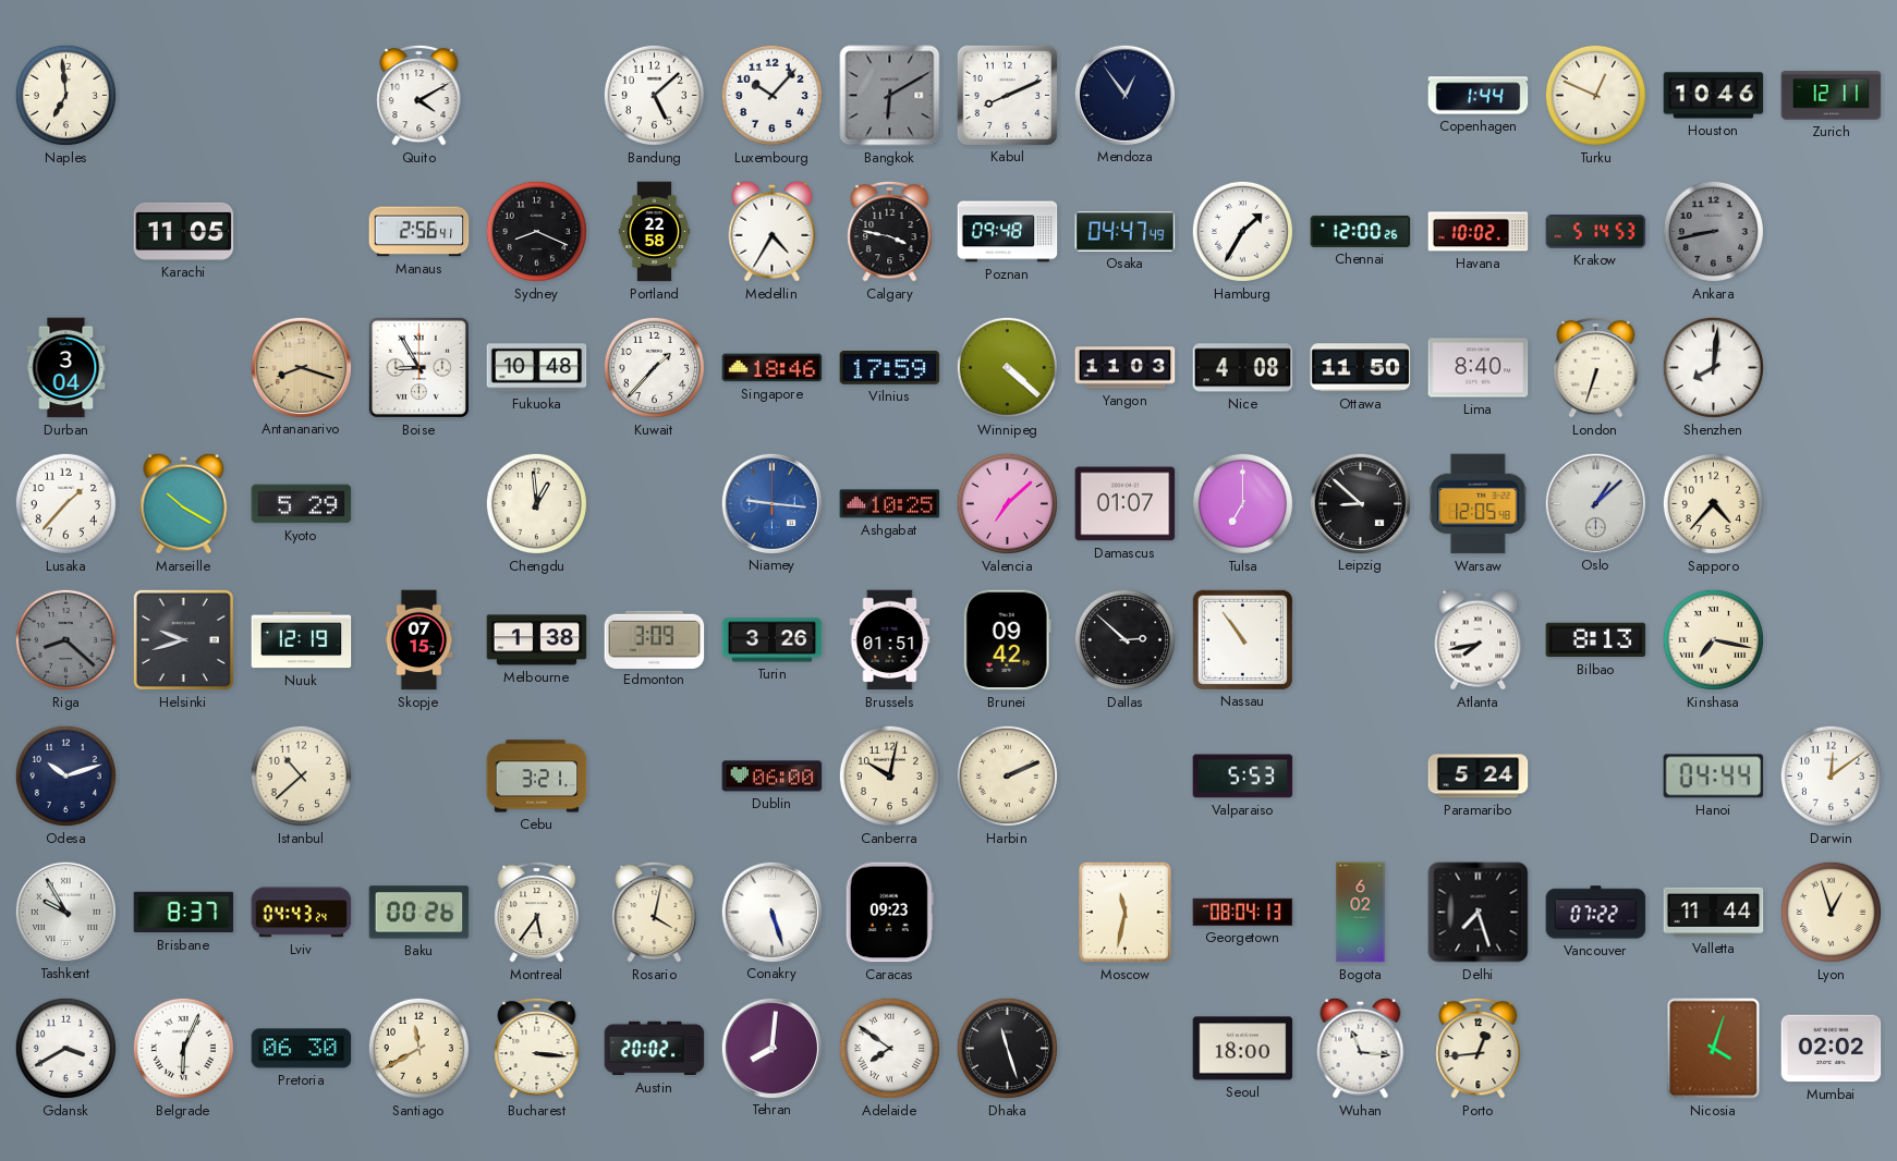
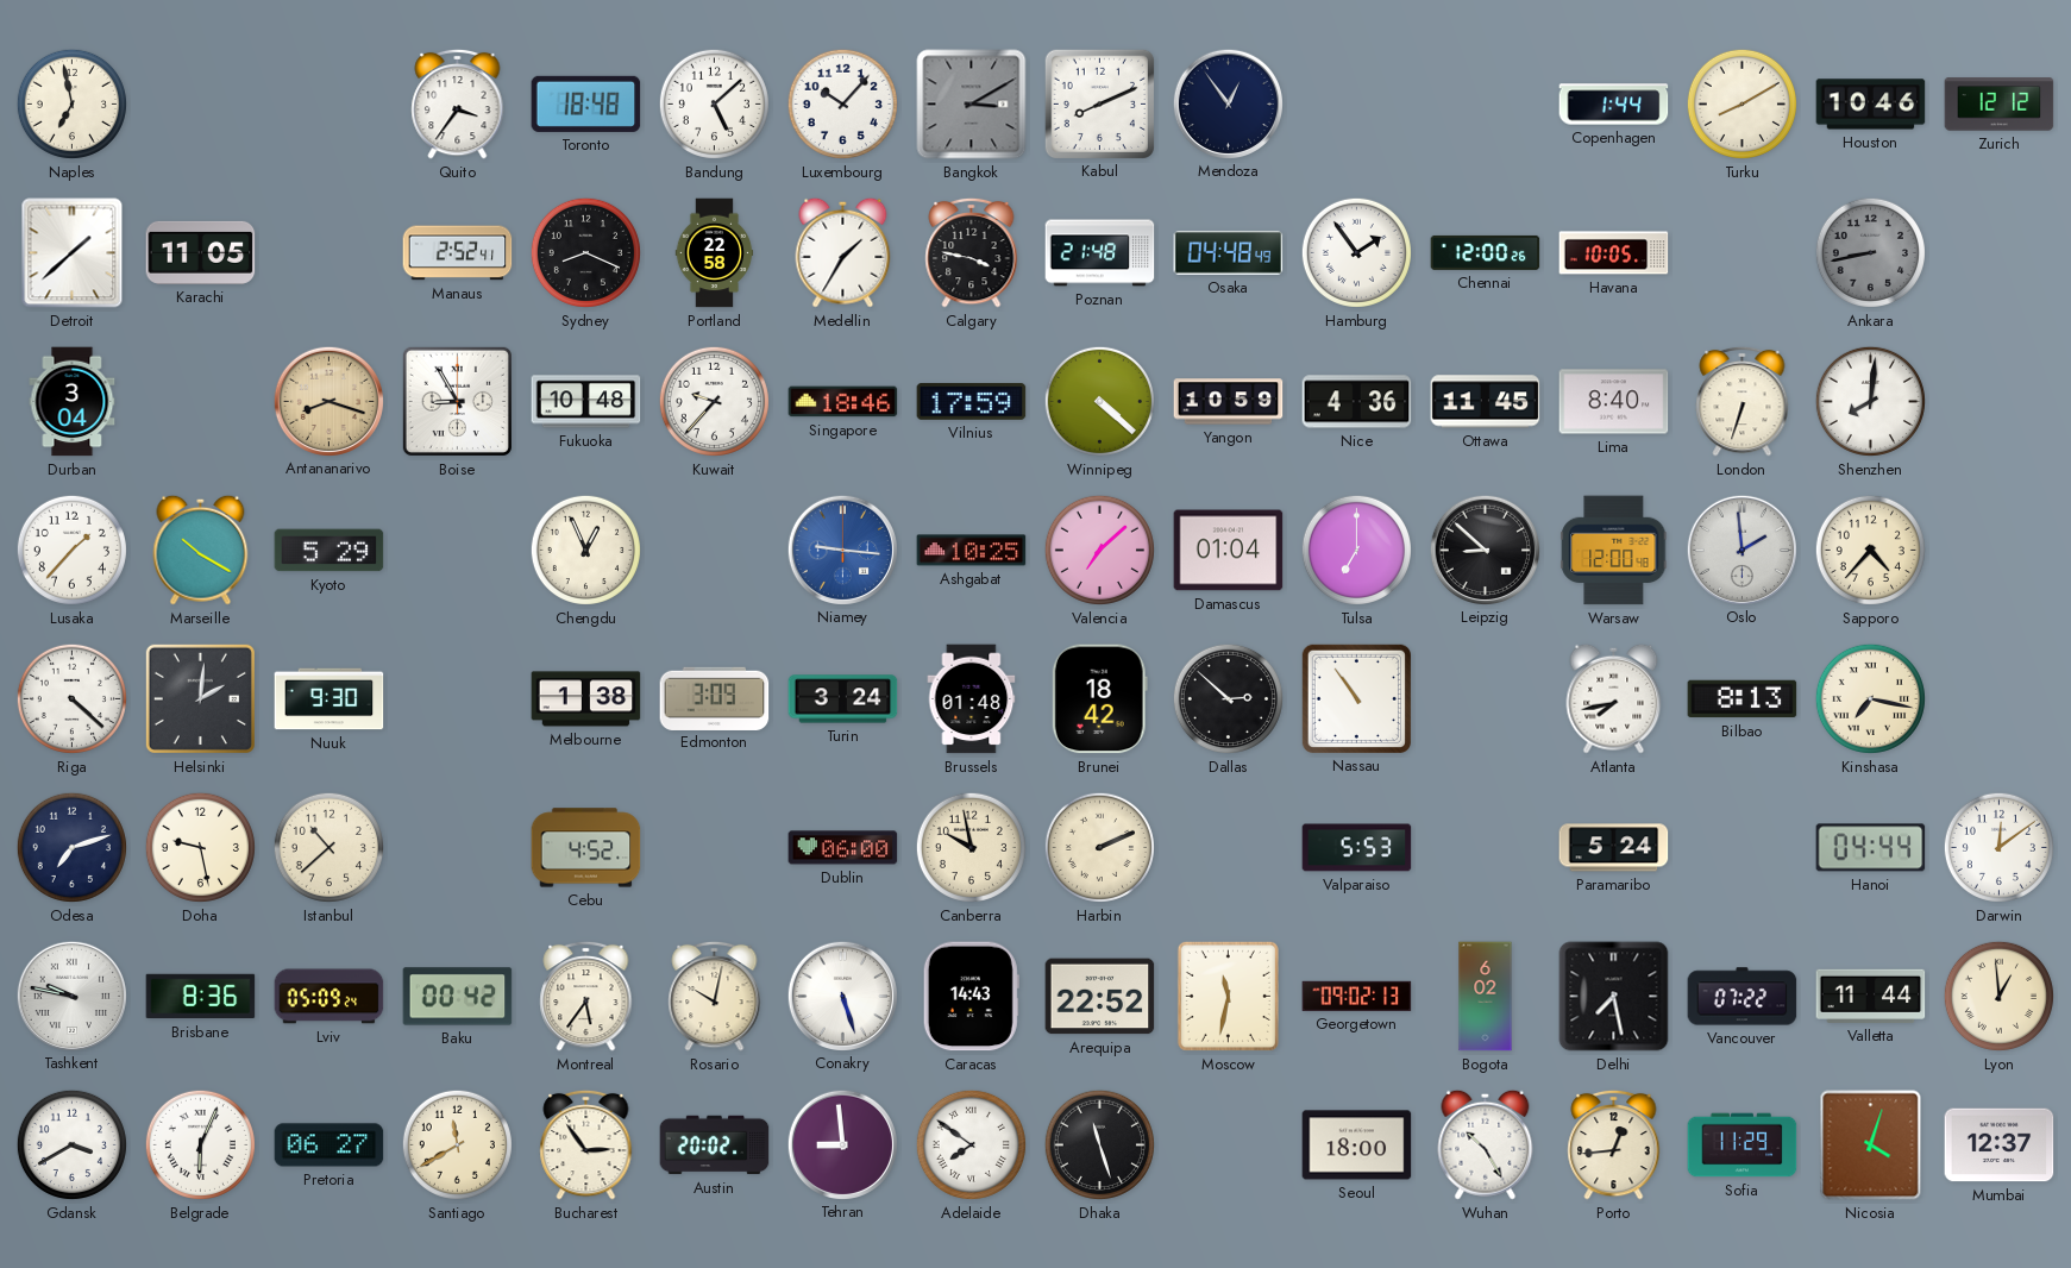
Naples: 6:59 -> 6:58 (71, 103)
Quito: 4:10 -> 3:36 (458, 103)
Toronto: none -> 18:48 (586, 103)
Bangkok: 6:10 -> 3:10 (972, 105)
Turku: 12:49 -> 8:10 (1741, 103)
Zurich: 12:11 -> 12:12 (2000, 105)
Detroit: none -> 1:38 (73, 253)
Manaus: 2:56 -> 2:52 (458, 253)
Medellin: 4:35 -> 1:35 (843, 252)
Poznan: 09:48 -> 21:48 (1100, 253)
Osaka: 04:47 -> 04:48 (1229, 252)
Hamburg: 1:35 -> 1:54 (1356, 252)
Havana: 10:02 -> 10:05 (1614, 253)
Krakow: 5:14 -> none (1596, 232)
Kuwait: 1:37 -> 9:37 (714, 401)
Yangon: 11:03 -> 10:59 (1229, 402)
Nice: 4:08 -> 4:36 (1357, 402)
Ottawa: 11:50 -> 11:45 (1486, 402)
Chengdu: 12:59 -> 12:56 (585, 550)
Damascus: 01:07 -> 01:04 (1229, 551)
Warsaw: 12:05 -> 12:00 (1614, 551)
Oslo: 1:08 -> 1:59 (1741, 550)
Riga: 8:22 -> 4:22 (71, 698)
Riga dial: grey -> white (71, 698)
Helsinki: 9:42 -> 2:01 (200, 698)
Nuuk: 12:19 -> 9:30 (330, 699)
Skopje: 07:15 -> none (419, 640)
Turin: 3:26 -> 3:24 (843, 699)
Brussels: 01:51 -> 01:48 (972, 699)
Brunei: 09:42 -> 18:42 (1099, 699)
Odesa: 10:12 -> 7:12 (71, 847)
Doha: none -> 9:28 (200, 847)
Cebu: 3:21 -> 4:52 (586, 848)
Canberra: 10:02 -> 9:58 (971, 847)
Tashkent: 9:55 -> 9:47 (71, 996)
Brisbane: 8:37 -> 8:36 (201, 997)
Lviv: 04:43 -> 05:09 (330, 997)
Baku: 00:26 -> 00:42 (458, 997)
Rosario: 4:02 -> 10:02 (715, 996)
Caracas: 09:23 -> 14:43 (971, 997)
Arequipa: none -> 22:52 (1100, 997)
Georgetown: 08:04 -> 09:02 (1357, 996)
Delhi: 7:27 -> 7:28 (1614, 997)
Lyon: 12:57 -> 12:59 (1998, 996)
Pretoria: 06:30 -> 06:27 (330, 1145)
Bucharest: 3:16 -> 2:54 (586, 1144)
Tehran: 8:01 -> 8:59 (842, 1144)
Wuhan: 11:16 -> 10:25 (1486, 1144)
Sofia: none -> 11:29 (1743, 1145)
Mumbai: 02:02 -> 12:37 (2000, 1145)
